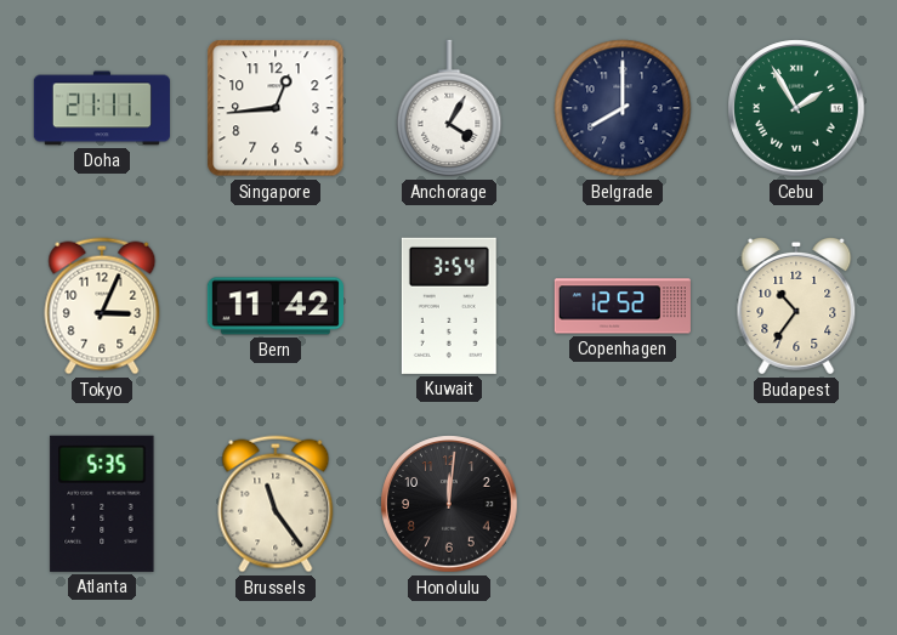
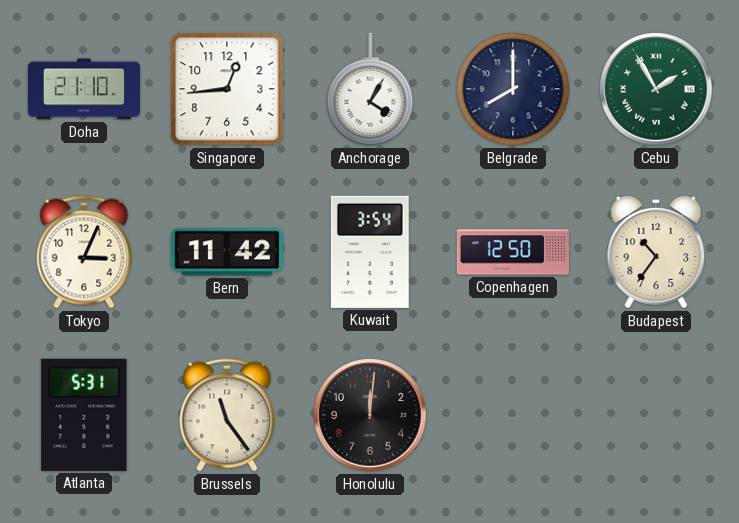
Doha: 21:11 -> 21:10 (84, 89)
Copenhagen: 12:52 -> 12:50 (513, 252)
Atlanta: 5:35 -> 5:31 (84, 415)
